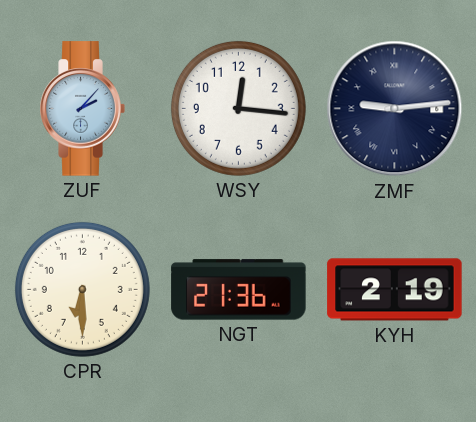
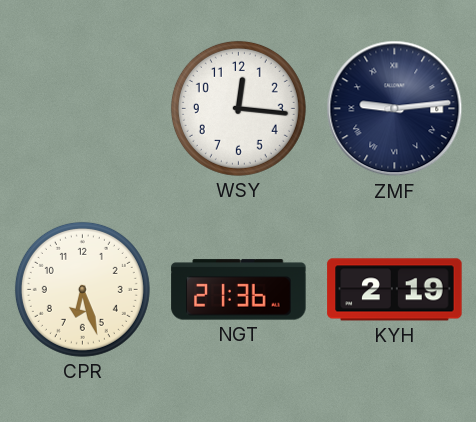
ZUF: 2:07 -> none (82, 109)
CPR: 6:30 -> 6:27 (82, 289)
